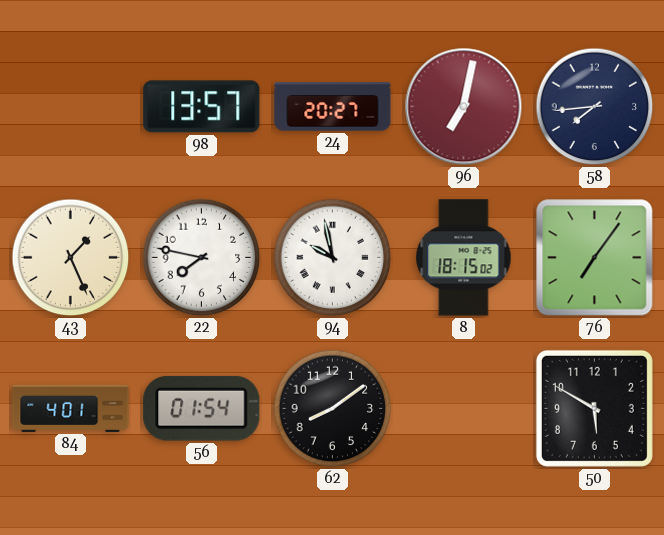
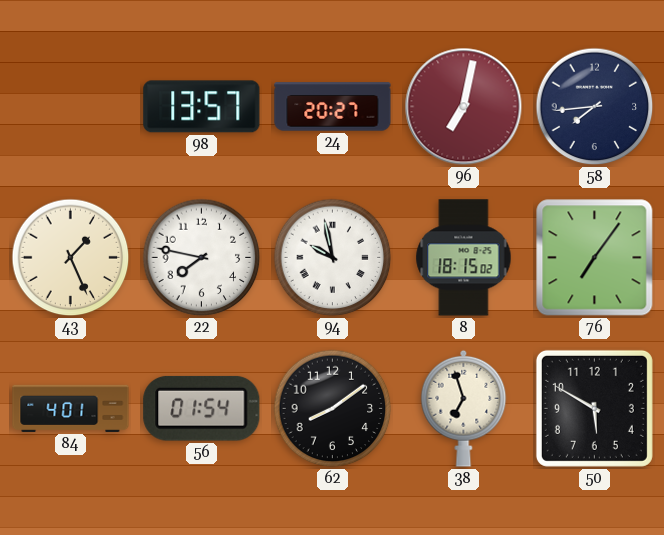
38: none -> 6:57 (464, 408)
